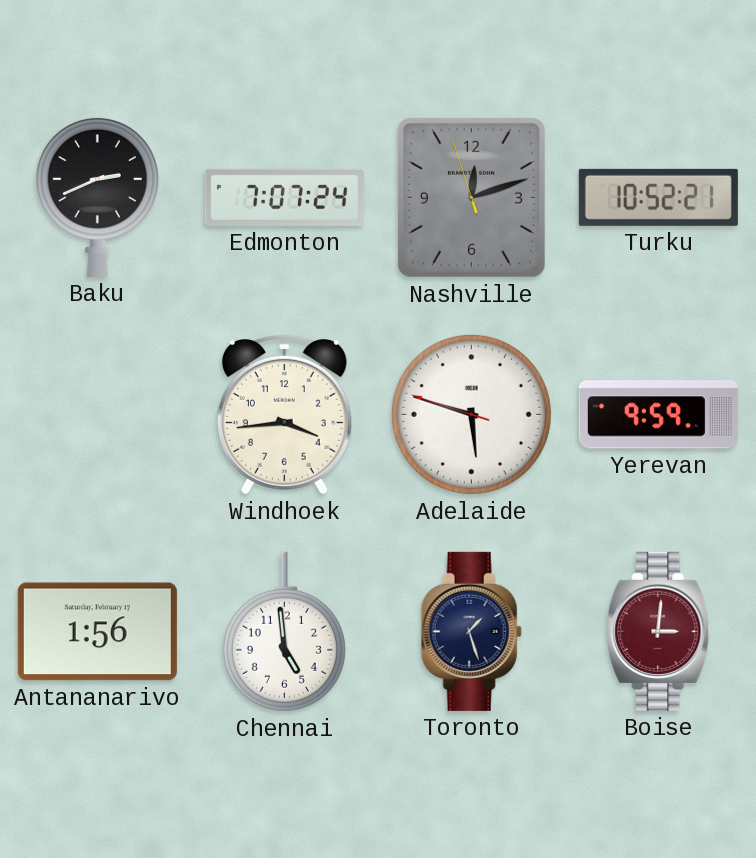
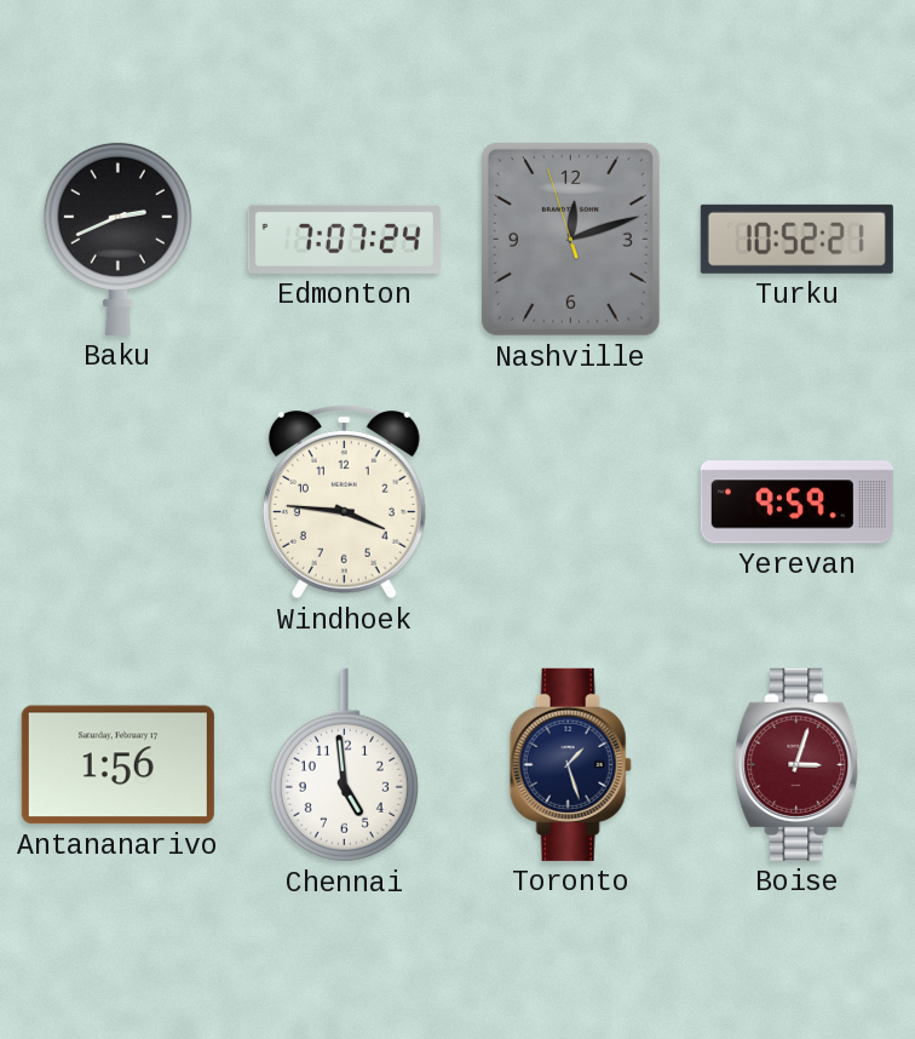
Windhoek: 3:44 -> 3:46 (344, 503)
Adelaide: 5:47 -> none (471, 414)
Boise: 3:01 -> 3:03 (798, 764)
